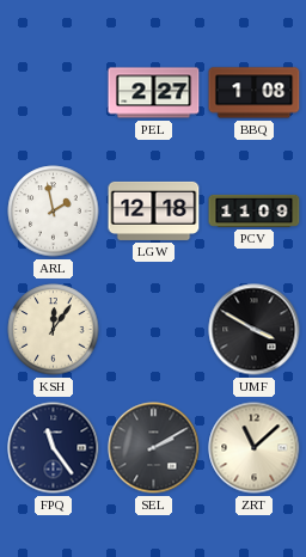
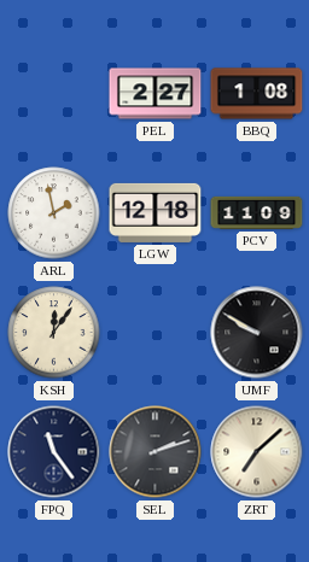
UMF: 3:50 -> 9:50 (257, 333)
SEL: 2:10 -> 2:12 (156, 452)
ZRT: 11:08 -> 7:08 (257, 452)
